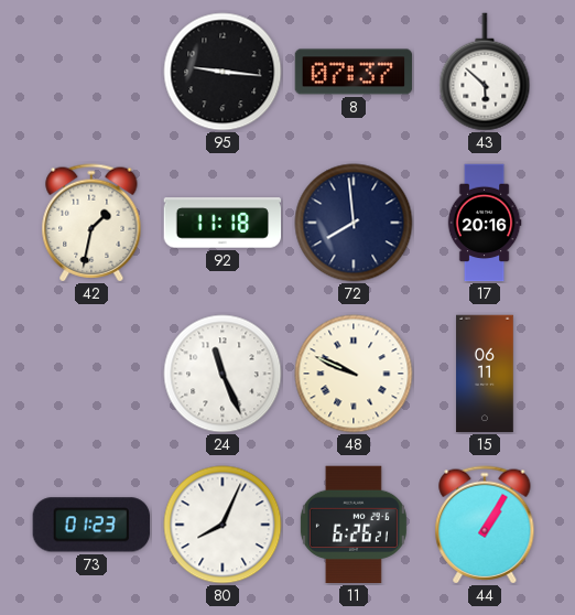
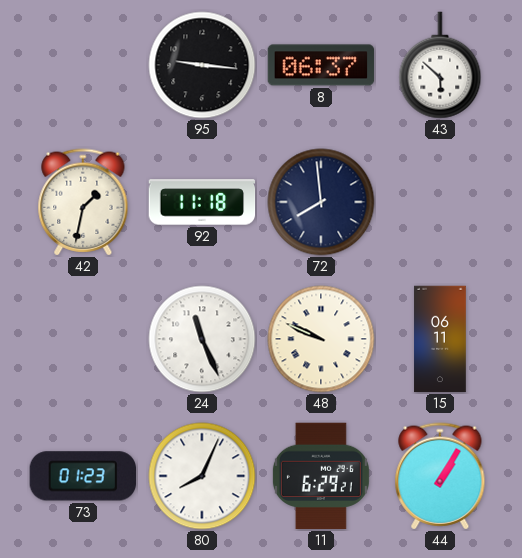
8: 07:37 -> 06:37 (321, 65)
17: 20:16 -> none (485, 223)
11: 6:26 -> 6:29 (321, 476)
